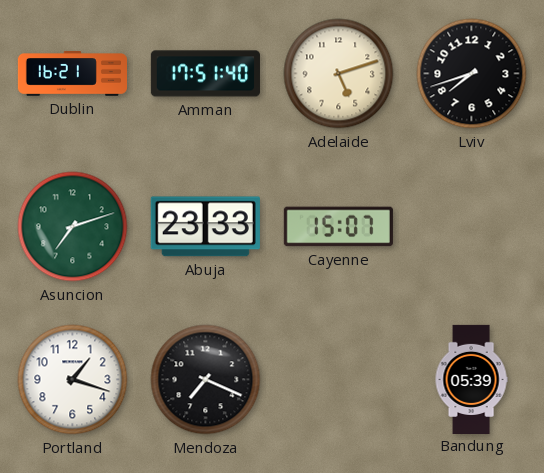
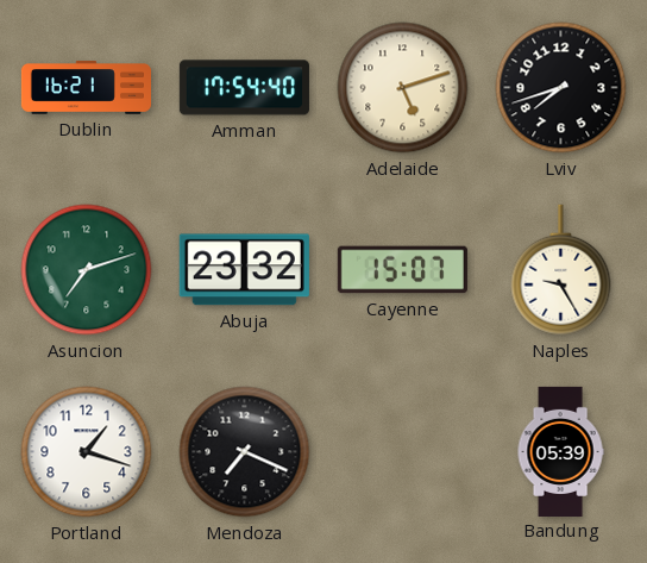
Amman: 17:51 -> 17:54 (244, 88)
Abuja: 23:33 -> 23:32 (244, 270)
Naples: none -> 9:25 (561, 270)
